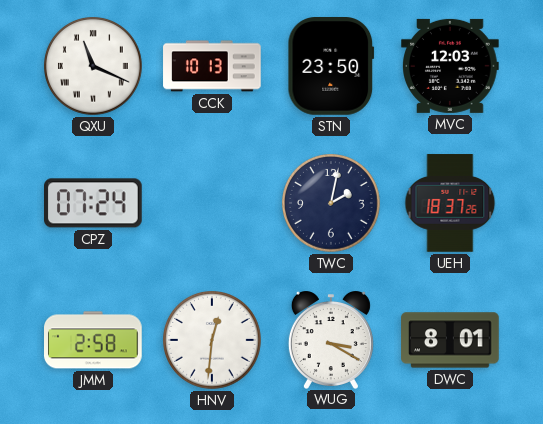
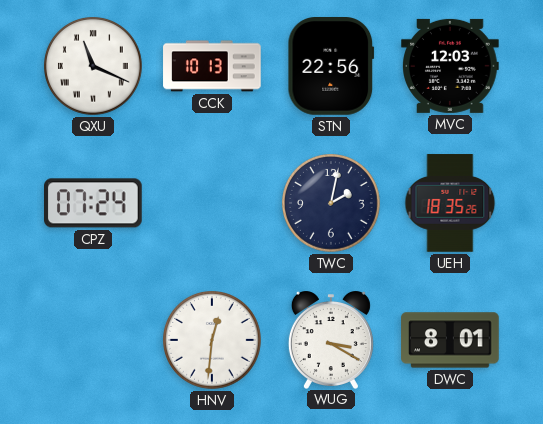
STN: 23:50 -> 22:56 (331, 67)
UEH: 18:37 -> 18:35 (450, 203)
JMM: 2:58 -> none (94, 340)
